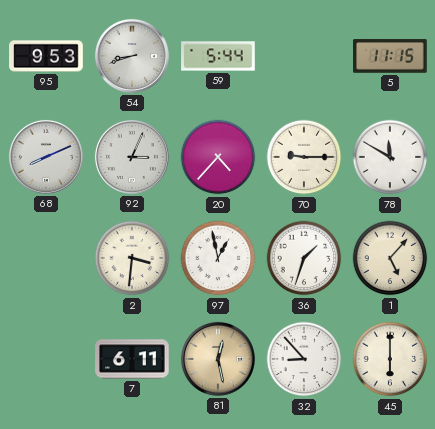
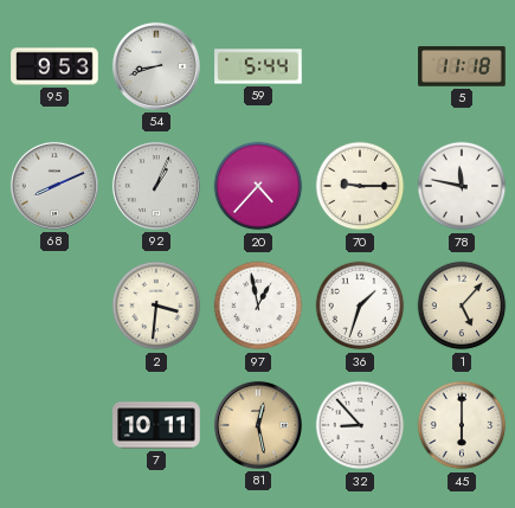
5: 11:15 -> 11:18 (462, 66)
92: 3:04 -> 1:04 (156, 186)
78: 11:50 -> 11:47 (462, 186)
7: 6:11 -> 10:11 (156, 425)
